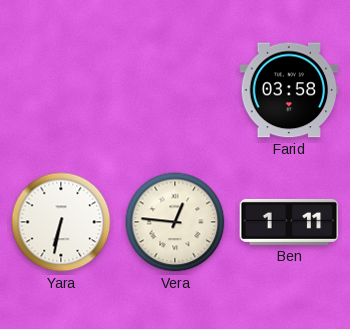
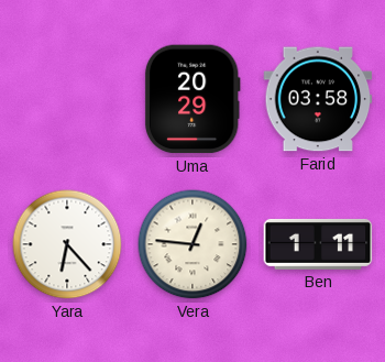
Uma: none -> 20:29 (193, 99)
Yara: 6:32 -> 6:23 (67, 244)
